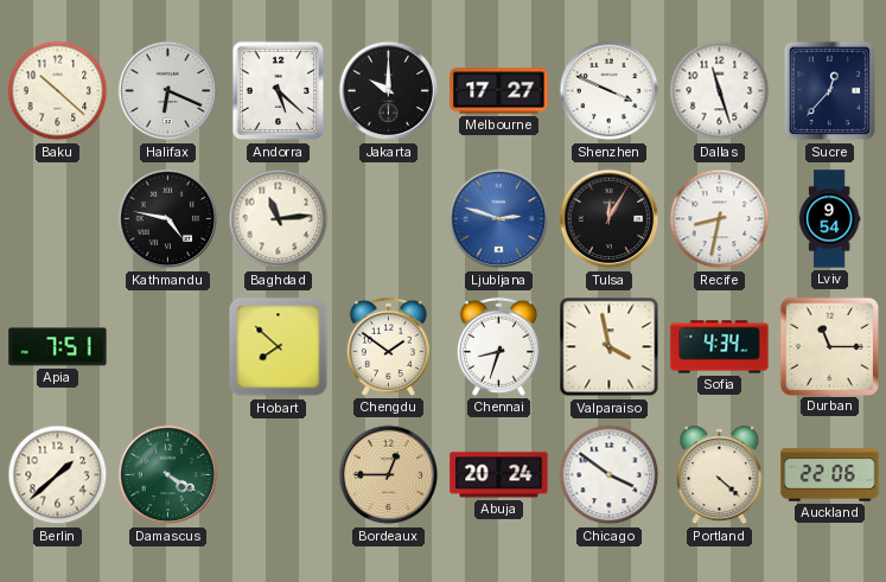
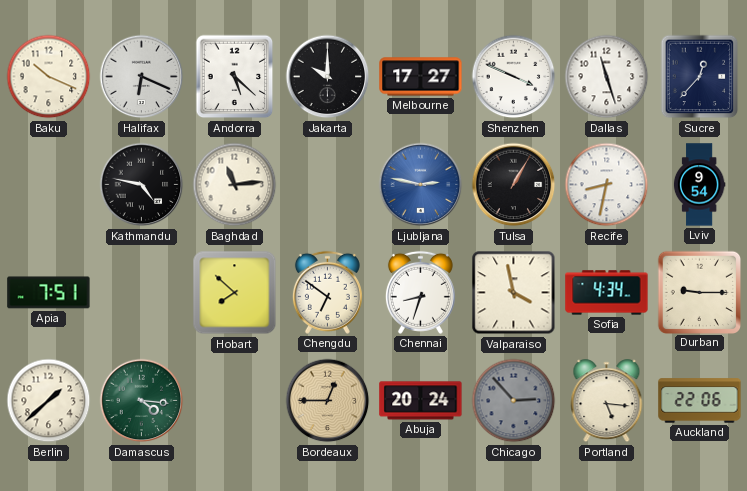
Baku: 10:22 -> 10:19 (49, 77)
Ljubljana: 2:48 -> 2:47 (421, 185)
Tulsa: 12:05 -> 1:05 (514, 185)
Chengdu: 1:51 -> 6:51 (327, 292)
Durban: 11:15 -> 9:15 (699, 292)
Damascus: 4:20 -> 4:16 (142, 401)
Chicago: 3:51 -> 2:53 (514, 401)
Chicago dial: white -> grey (514, 401)
Portland: 4:22 -> 5:16 (607, 401)
